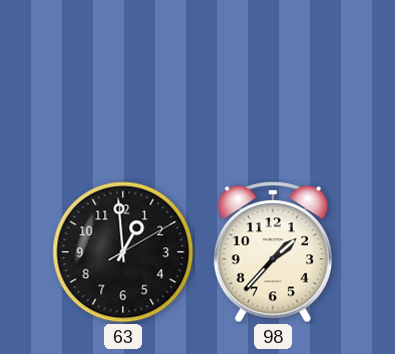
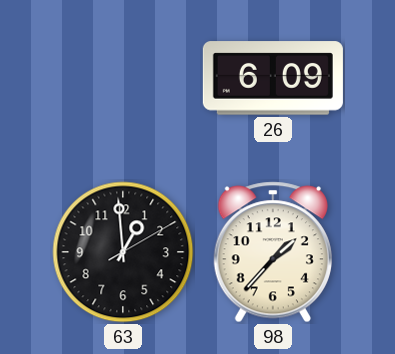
26: none -> 6:09 (273, 78)
